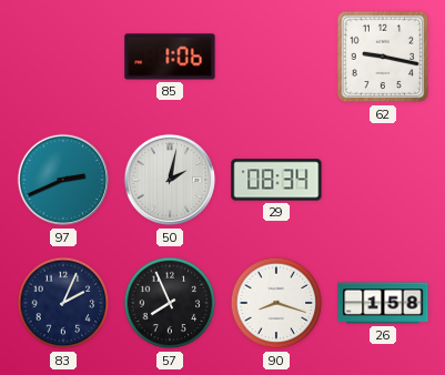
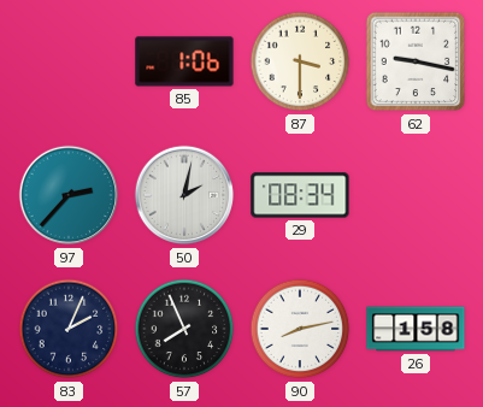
87: none -> 3:30 (300, 61)
97: 2:41 -> 2:37 (69, 195)
90: 8:18 -> 8:13 (300, 329)
